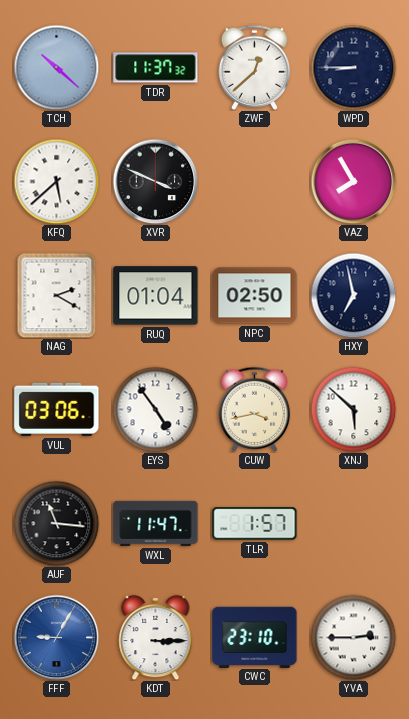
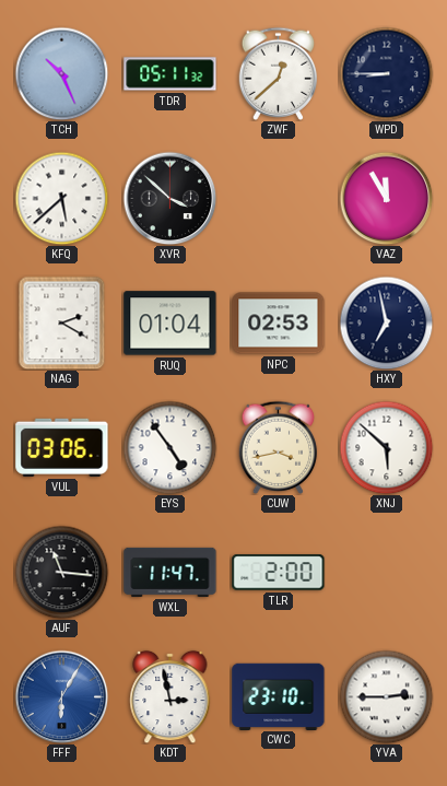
TCH: 10:22 -> 10:26 (61, 73)
TDR: 11:37 -> 05:11 (170, 74)
XVR: 3:49 -> 3:52 (169, 198)
VAZ: 7:55 -> 11:55 (386, 198)
NPC: 02:50 -> 02:53 (279, 324)
TLR: 1:57 -> 2:00 (279, 573)
FFF: 9:05 -> 6:05 (61, 696)
KDT: 3:15 -> 2:58 (170, 696)
